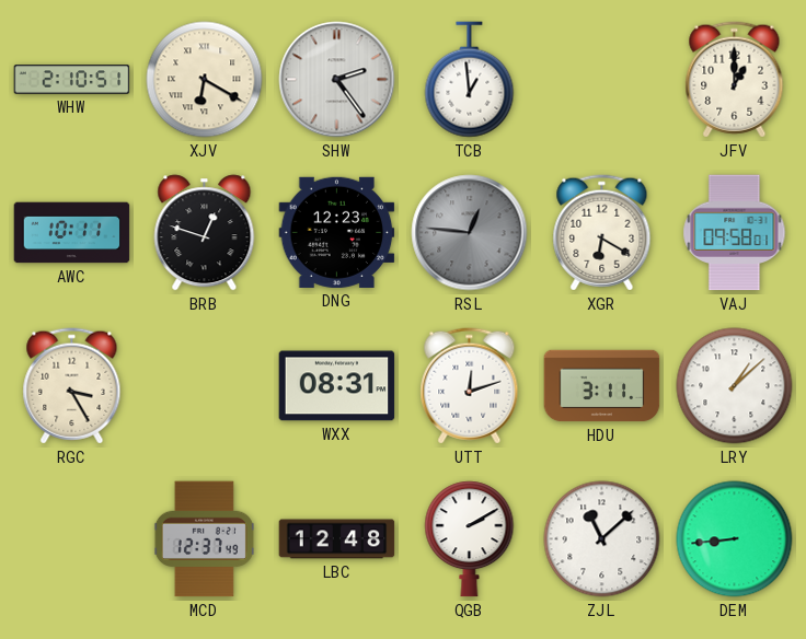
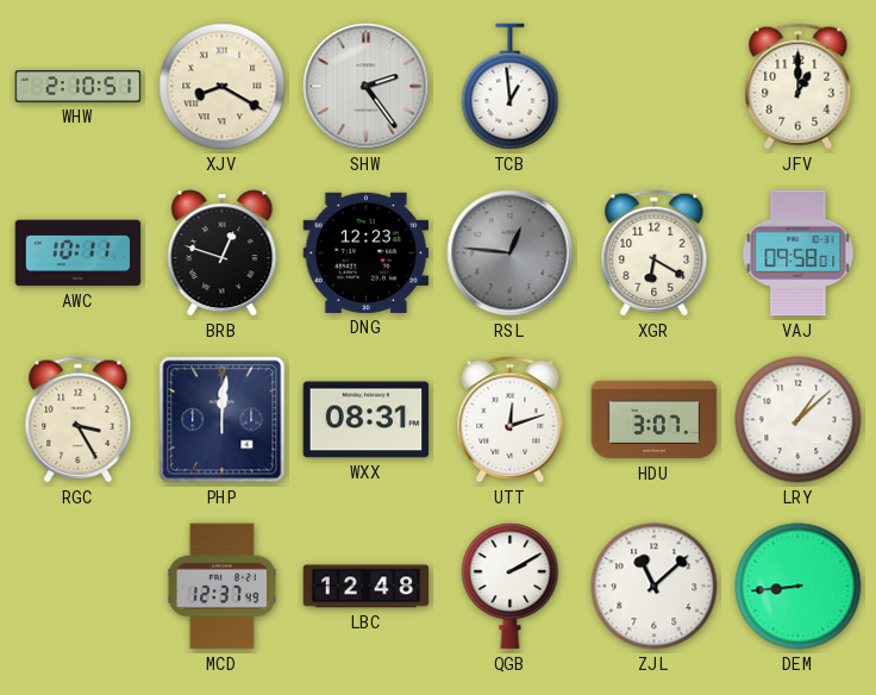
XJV: 6:20 -> 8:20 (223, 87)
PHP: none -> 12:01 (223, 420)
HDU: 3:11 -> 3:07 (655, 420)
